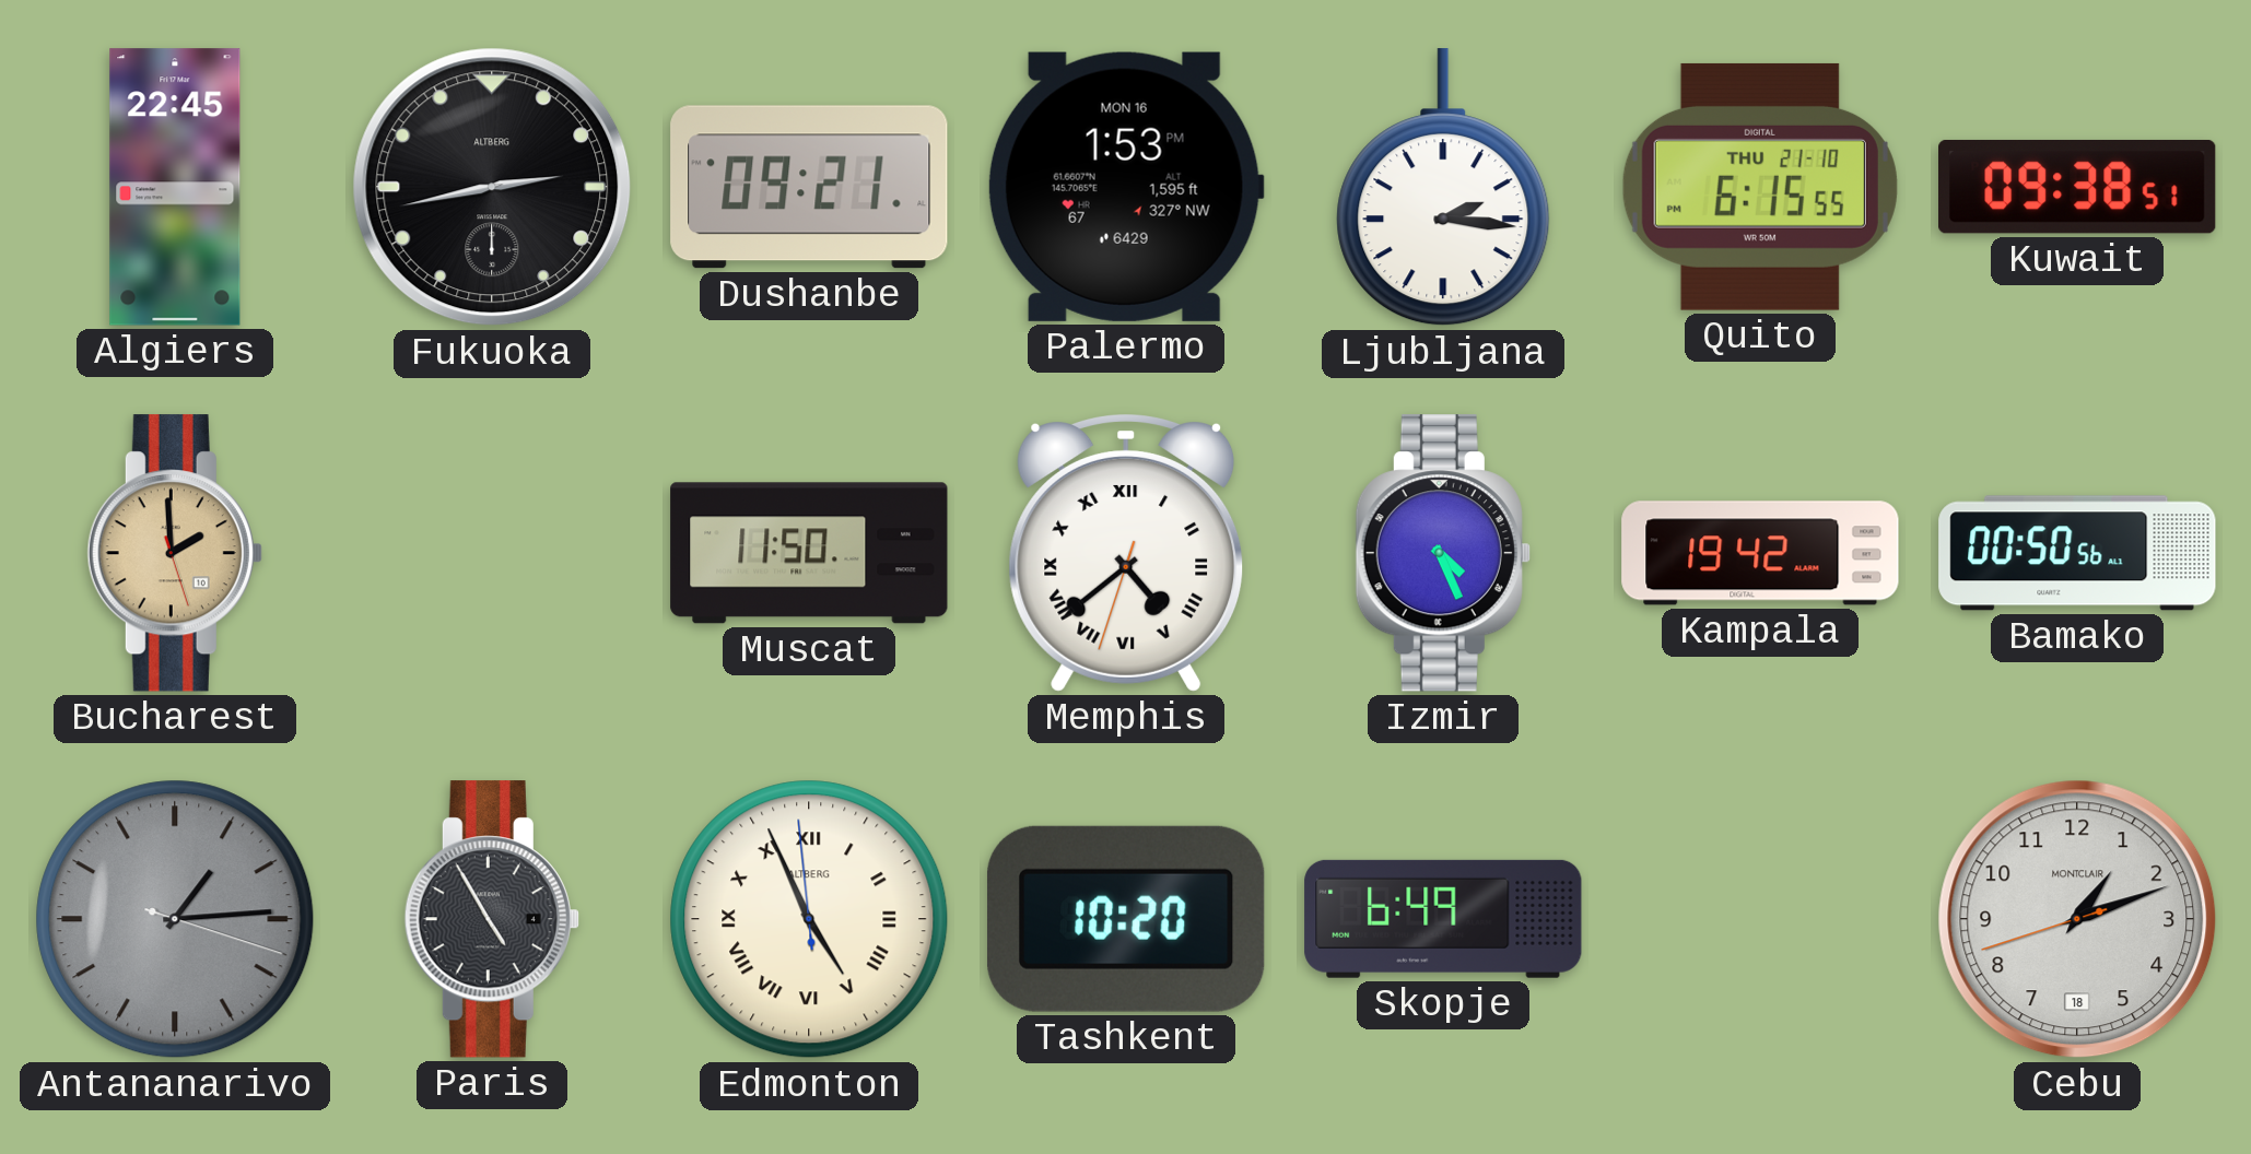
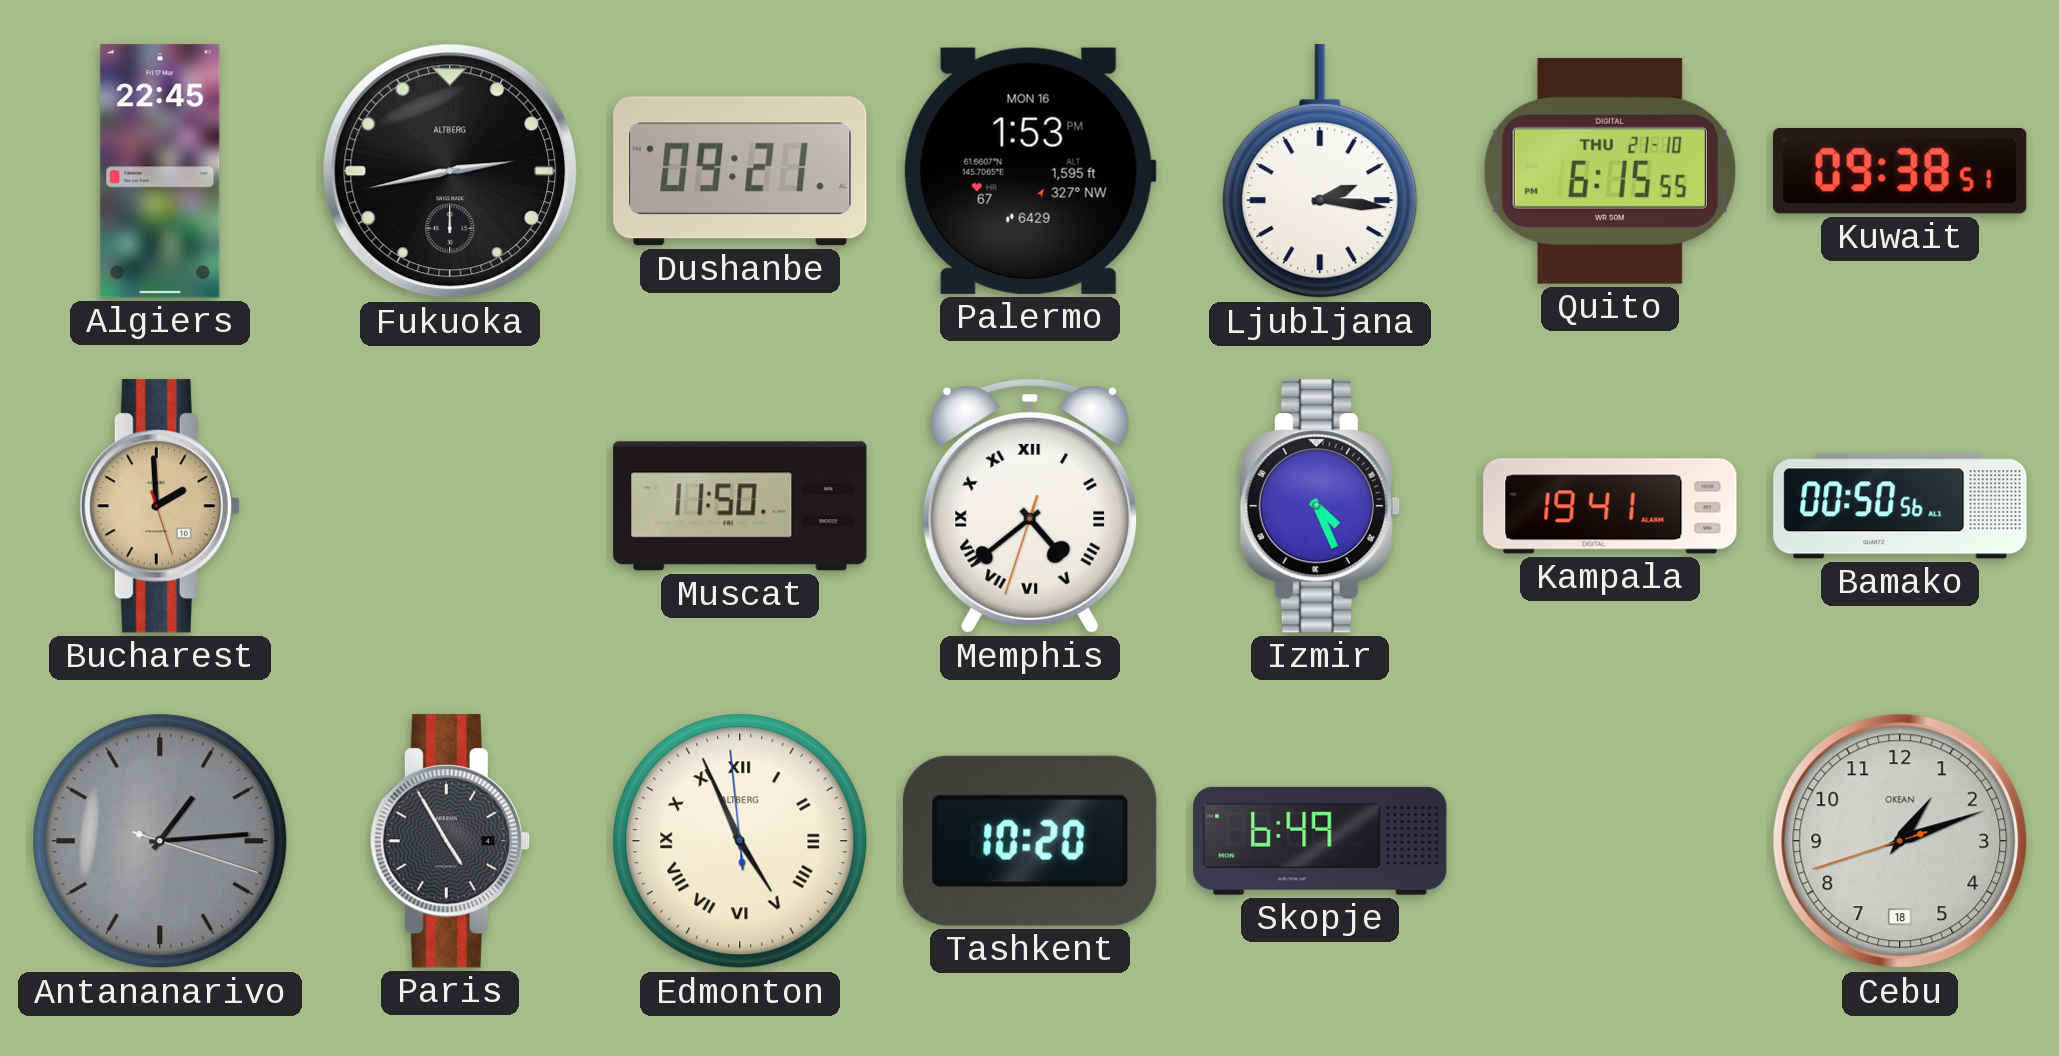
Kampala: 19:42 -> 19:41 (1610, 506)
Cebu brand: MONTCLAIR -> OKEAN (1900, 841)
